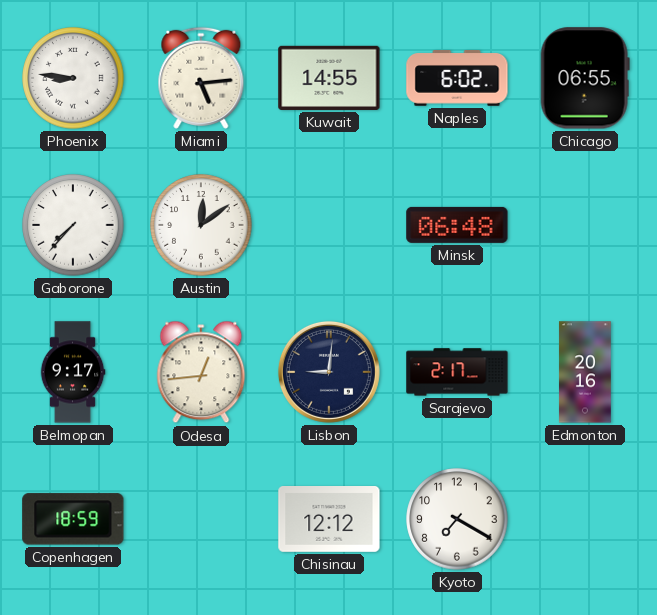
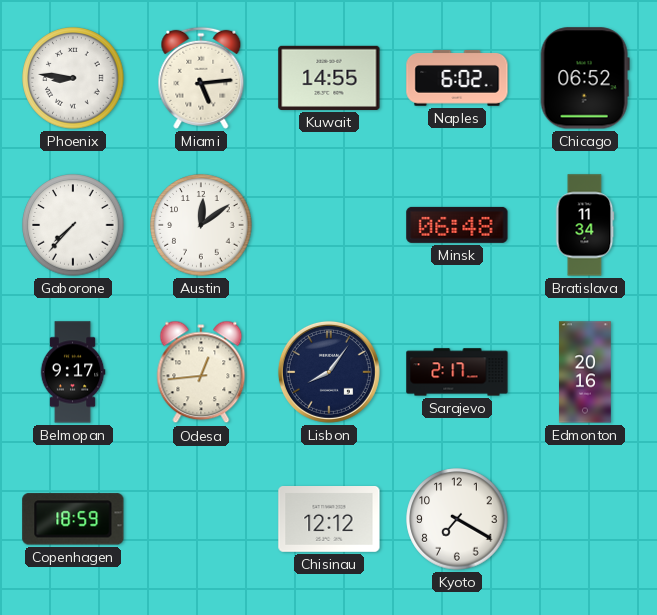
Chicago: 06:55 -> 06:52 (585, 78)
Bratislava: none -> 11:34 (585, 225)
Lisbon: 9:01 -> 8:06 (329, 372)
